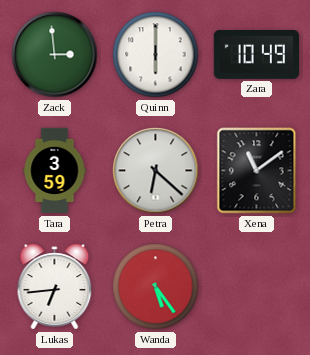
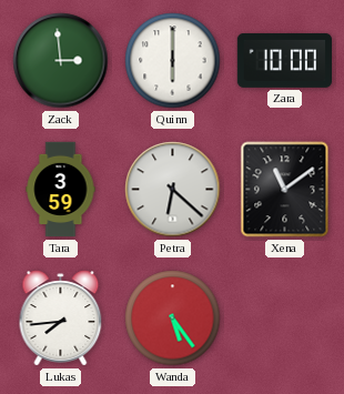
Zara: 10:49 -> 10:00 (284, 60)
Lukas: 6:44 -> 7:44 (61, 319)
